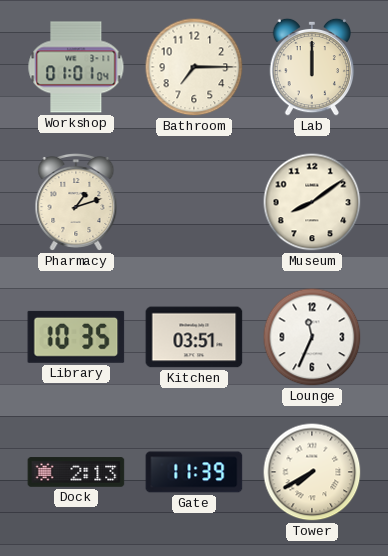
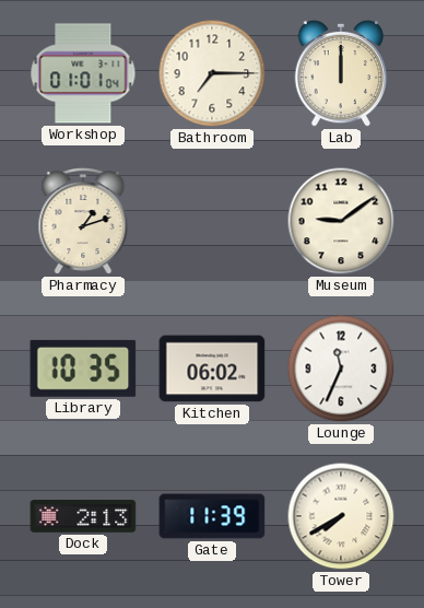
Museum: 8:09 -> 9:09 (341, 221)
Kitchen: 03:51 -> 06:02 (212, 369)
